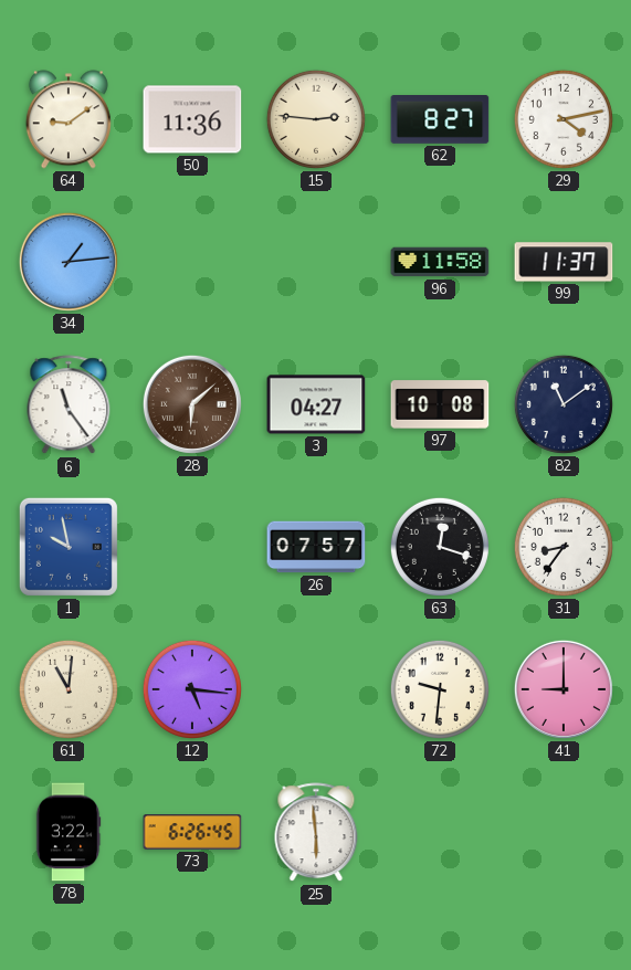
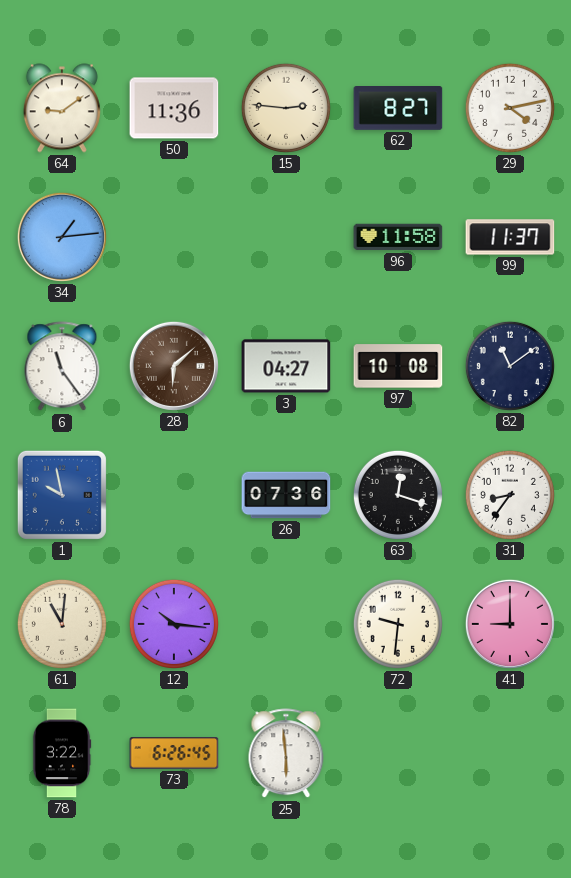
26: 07:57 -> 07:36 (286, 495)
12: 5:16 -> 10:16 (174, 624)
